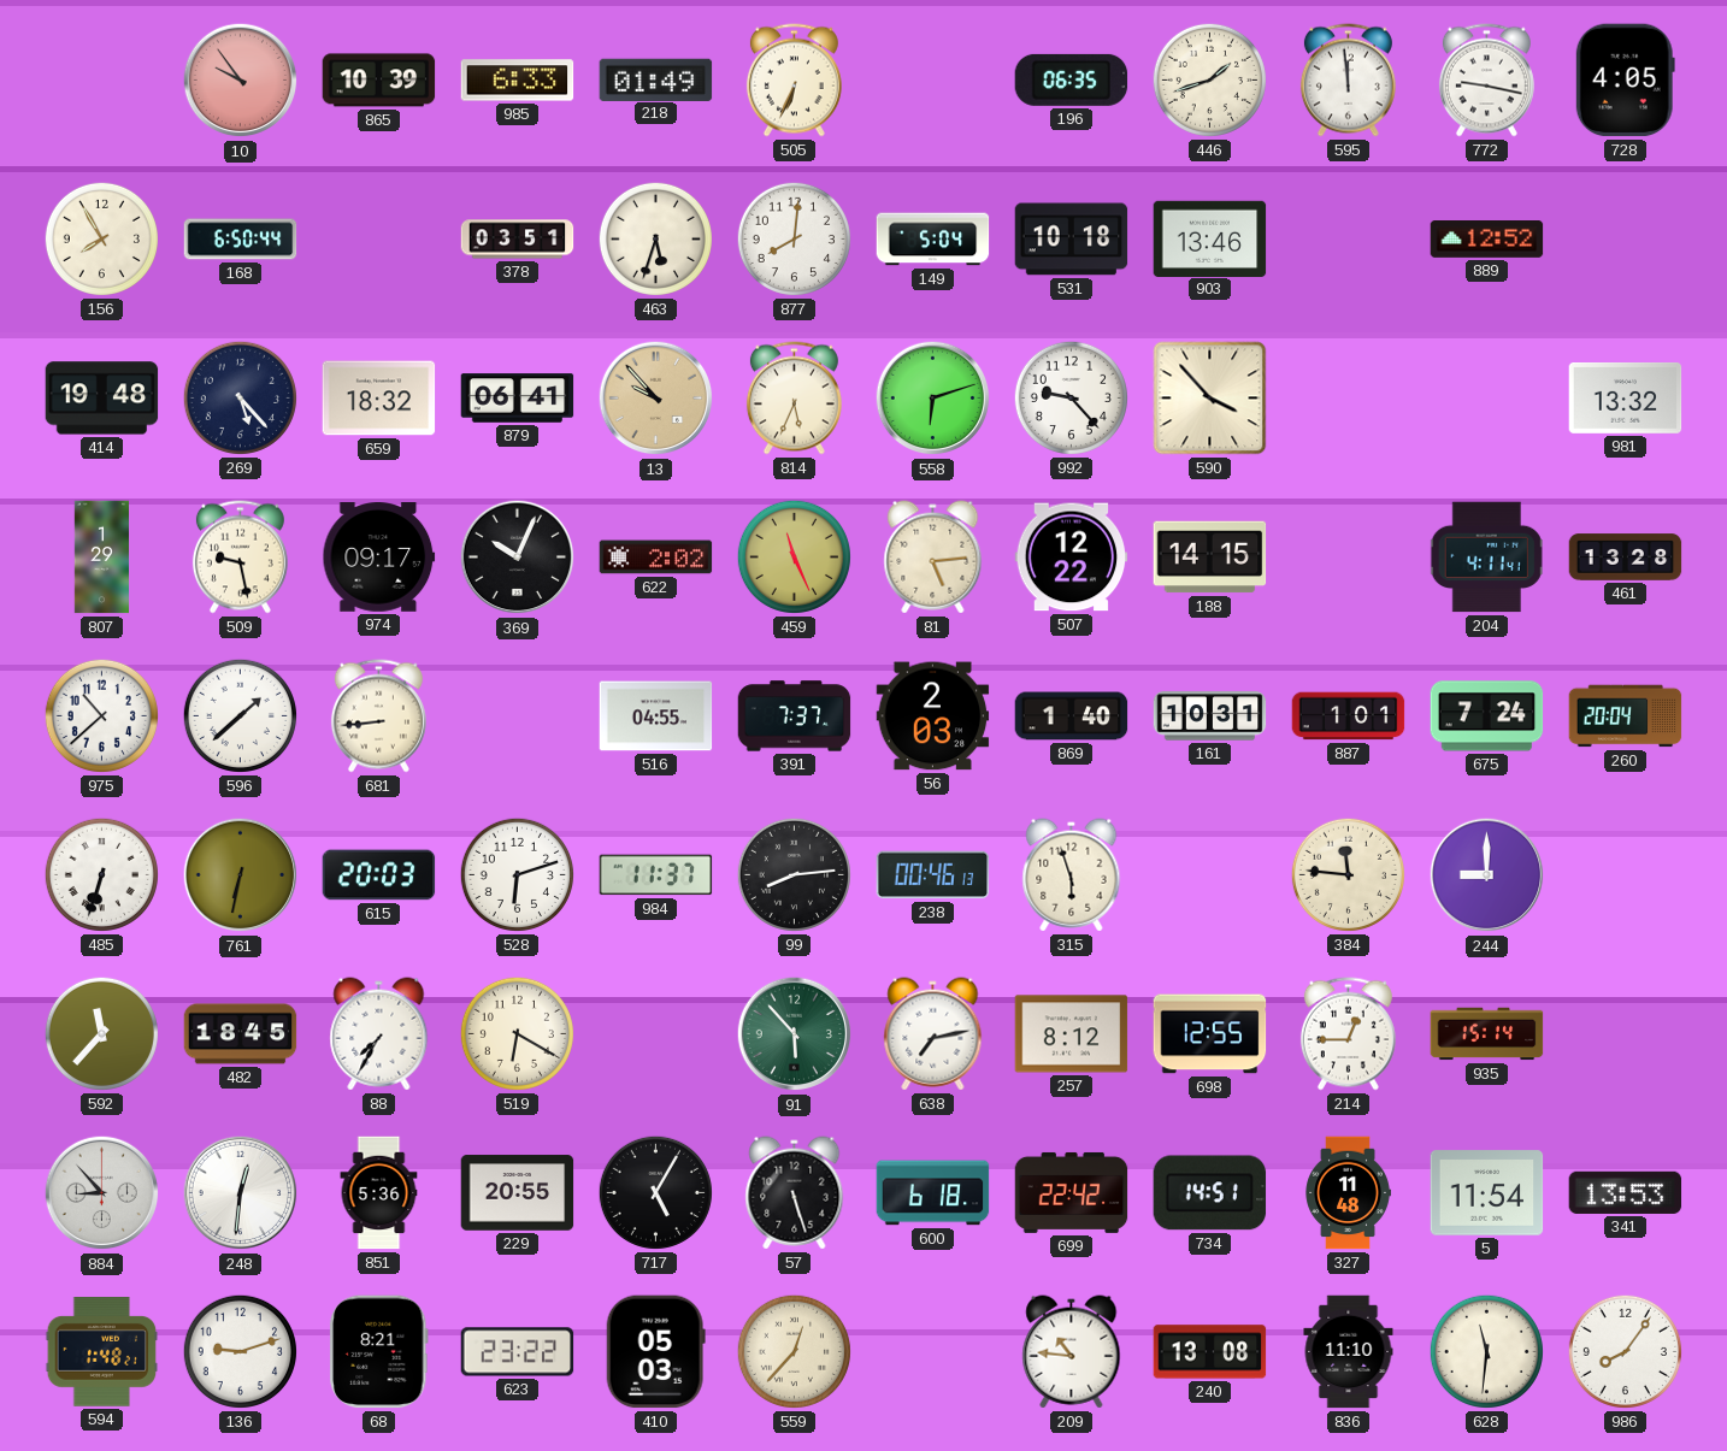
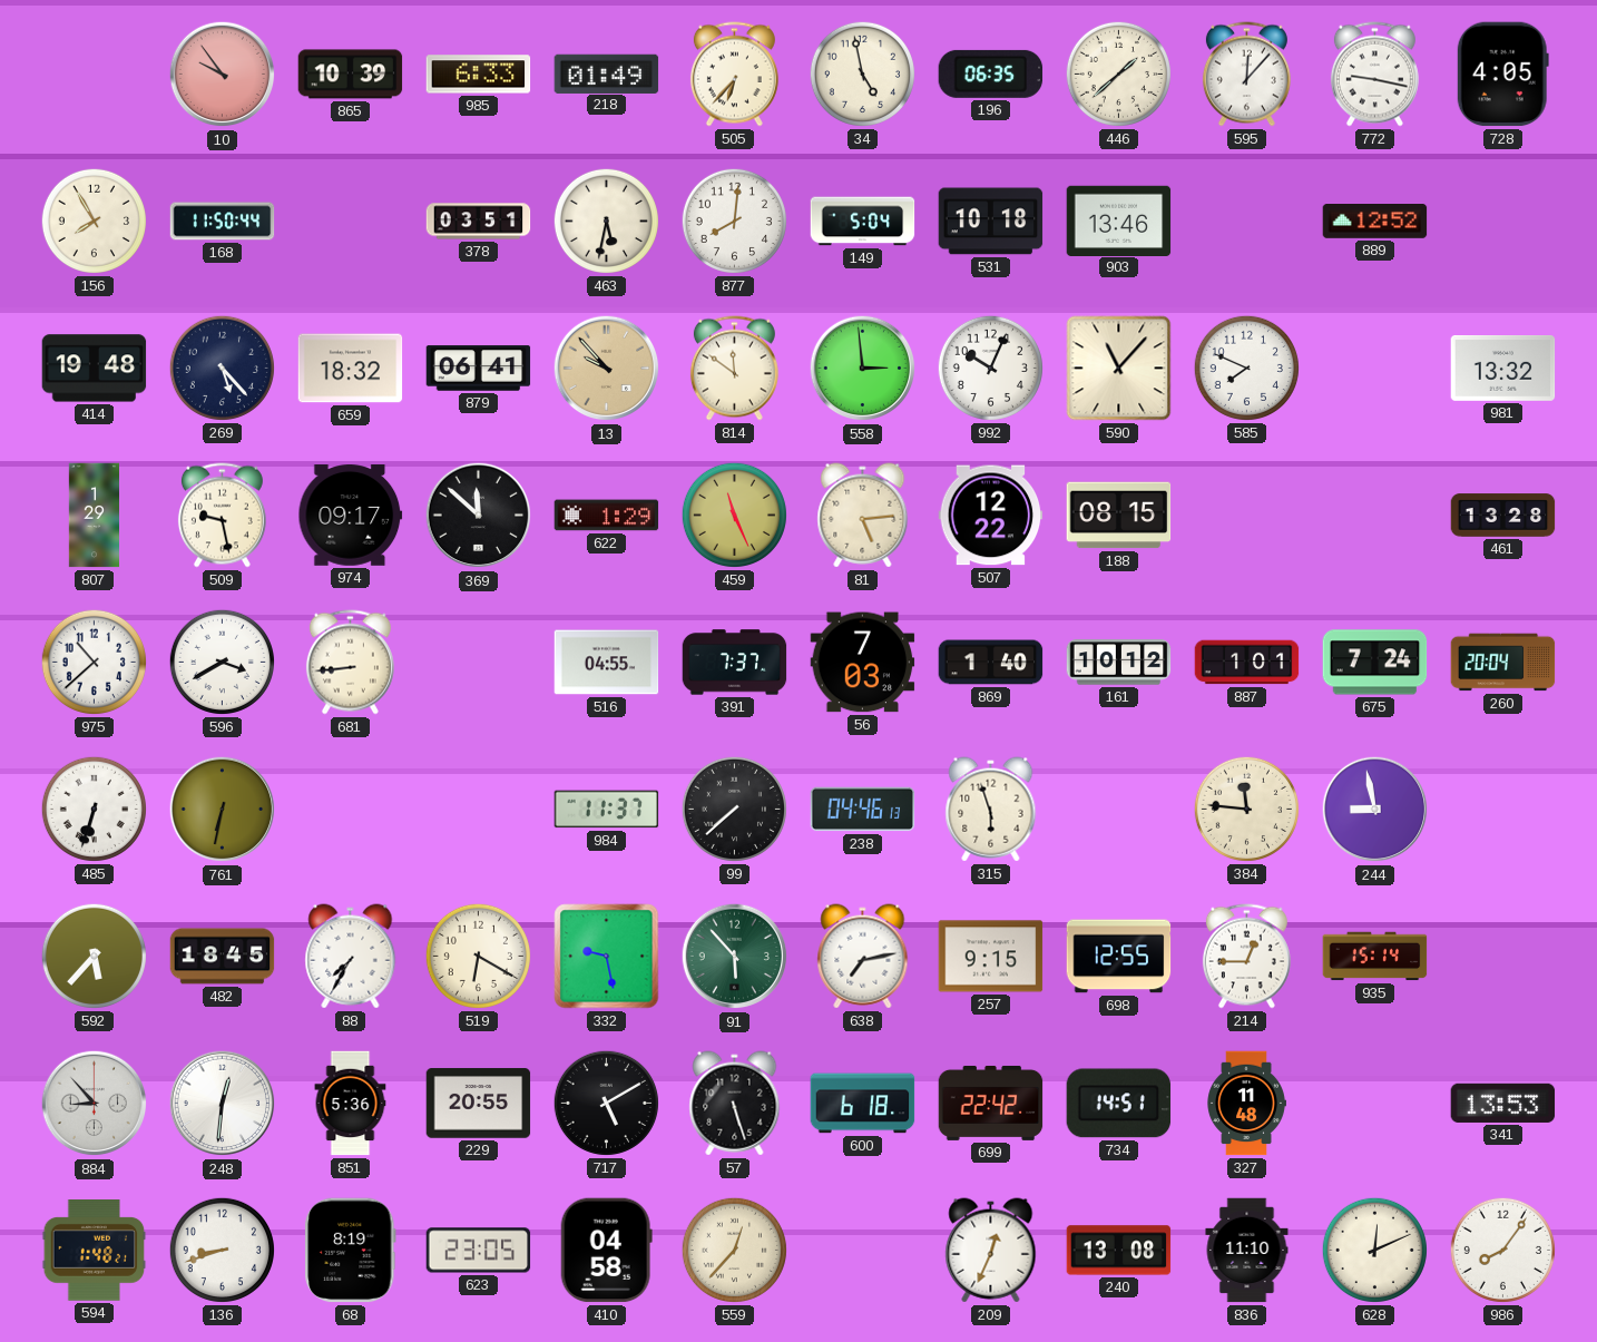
505: 6:34 -> 6:37 (734, 75)
34: none -> 4:58 (862, 74)
446: 1:42 -> 1:38 (1118, 74)
595: 11:59 -> 12:07 (1246, 75)
168: 6:50 -> 11:50 (223, 222)
463: 5:33 -> 5:32 (606, 221)
814: 5:34 -> 11:51 (734, 369)
558: 6:12 -> 2:59 (863, 369)
992: 9:23 -> 10:04 (990, 368)
590: 3:53 -> 11:07 (1119, 369)
585: none -> 7:49 (1246, 368)
369: 10:04 -> 11:52 (479, 516)
622: 2:02 -> 1:29 (607, 516)
188: 14:15 -> 08:15 (1119, 516)
204: 4:11 -> none (1486, 558)
596: 1:38 -> 3:40 (222, 662)
56: 2:03 -> 7:03 (863, 663)
161: 10:31 -> 10:12 (1119, 663)
615: 20:03 -> none (379, 875)
528: 6:12 -> none (517, 874)
99: 8:14 -> 7:38 (734, 809)
238: 00:46 -> 04:46 (863, 810)
244: 9:00 -> 8:58 (1375, 810)
592: 11:37 -> 5:37 (94, 956)
332: none -> 9:28 (607, 957)
257: 8:12 -> 9:15 (991, 957)
717: 5:05 -> 5:10 (606, 1103)
5: 11:54 -> none (1487, 1193)
136: 9:12 -> 8:42 (222, 1250)
68: 8:21 -> 8:19 (351, 1251)
623: 23:22 -> 23:05 (479, 1251)
410: 05:03 -> 04:58 (606, 1251)
209: 10:46 -> 12:34 (991, 1251)
628: 11:31 -> 12:11 (1374, 1250)
